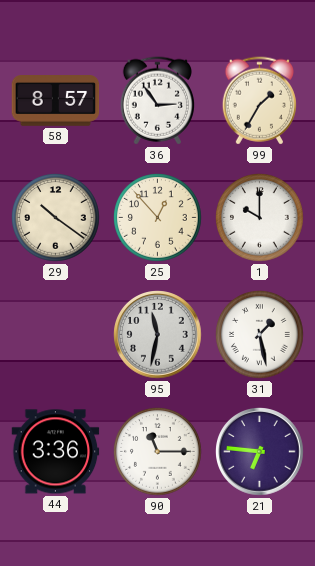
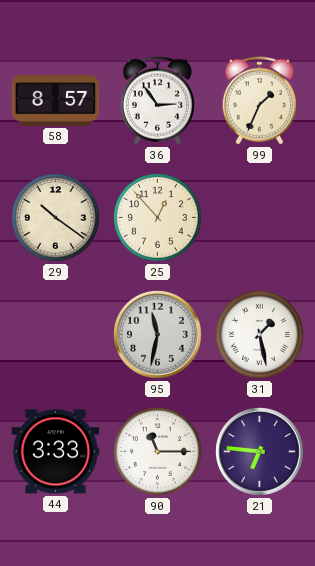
99: 1:35 -> 1:34 (259, 101)
1: 10:00 -> none (260, 218)
44: 3:36 -> 3:33 (56, 452)
